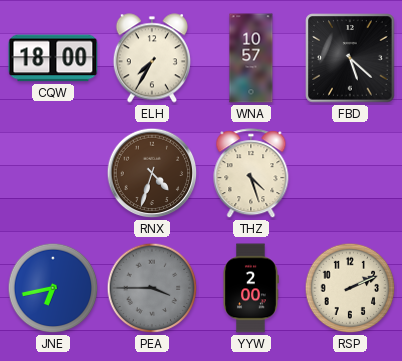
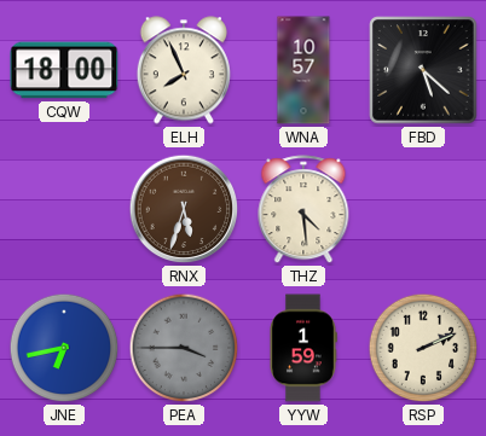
ELH: 7:35 -> 7:56 (184, 70)
RNX: 4:33 -> 5:33 (184, 209)
THZ: 4:27 -> 4:29 (303, 210)
YYW: 2:00 -> 1:59 (303, 348)
